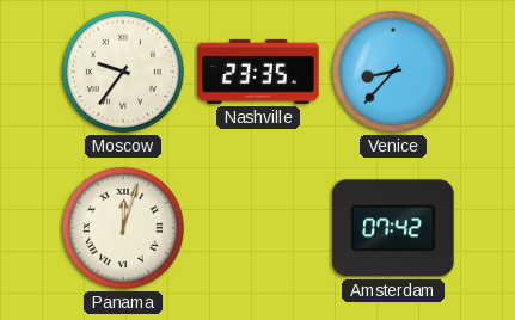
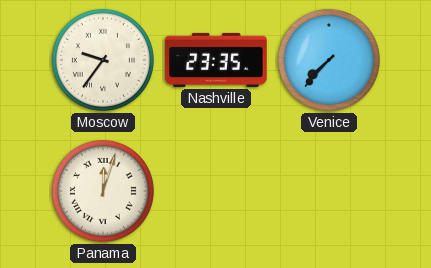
Venice: 8:37 -> 7:37 (329, 60)
Amsterdam: 07:42 -> none (393, 228)
